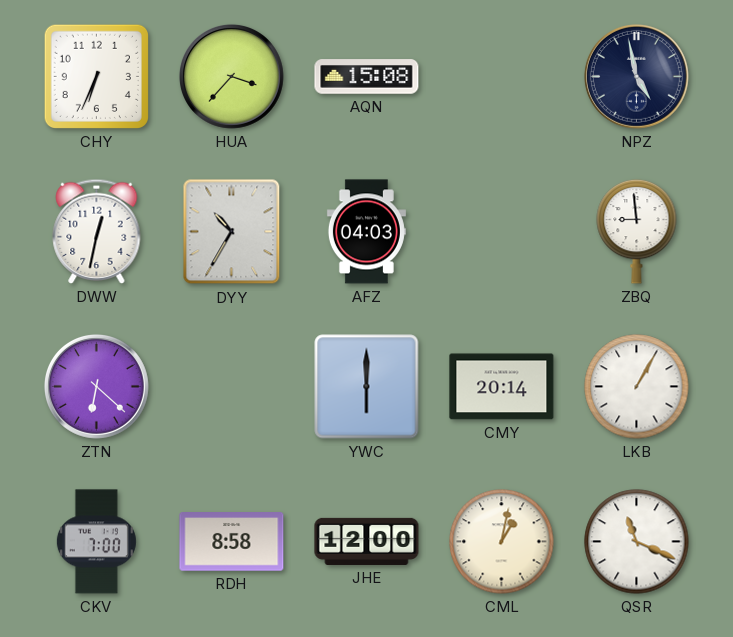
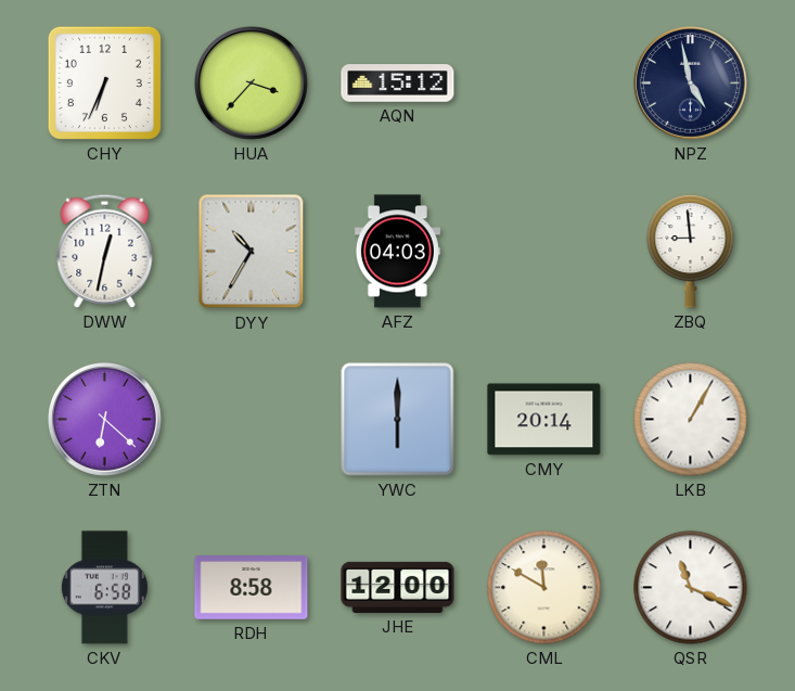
AQN: 15:08 -> 15:12 (398, 84)
CKV: 7:00 -> 6:58 (104, 588)
CML: 1:02 -> 11:50 (544, 588)
